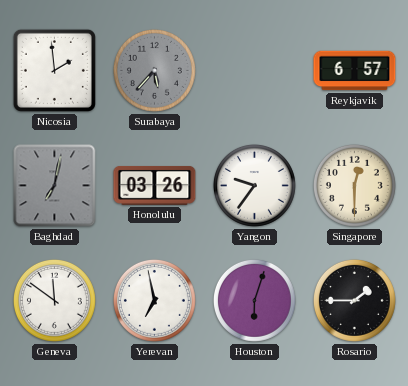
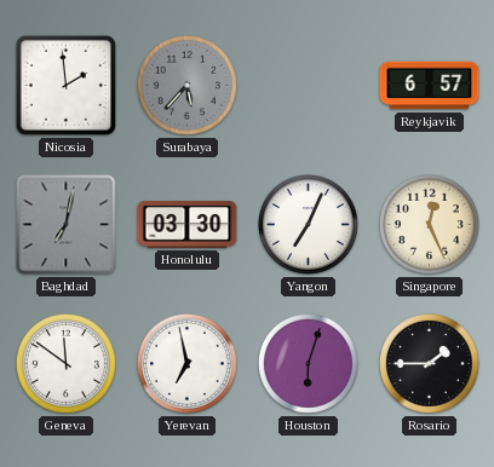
Honolulu: 03:26 -> 03:30 (188, 224)
Yangon: 9:36 -> 7:04 (308, 224)
Singapore: 12:30 -> 12:26 (429, 224)
